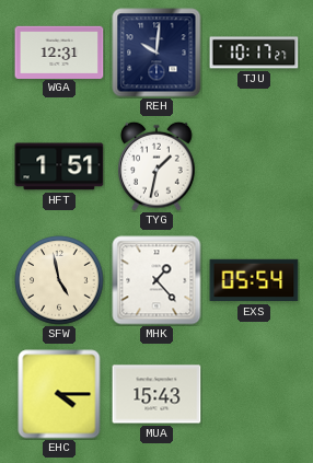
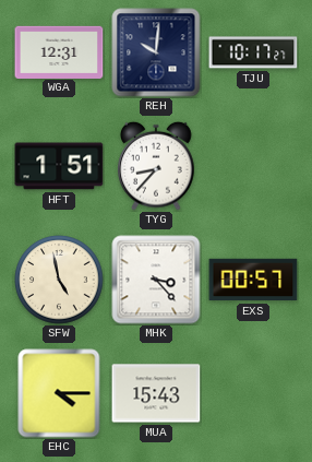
TYG: 1:32 -> 8:37 (156, 166)
MHK: 1:23 -> 3:23 (156, 280)
EXS: 05:54 -> 00:57 (253, 280)
